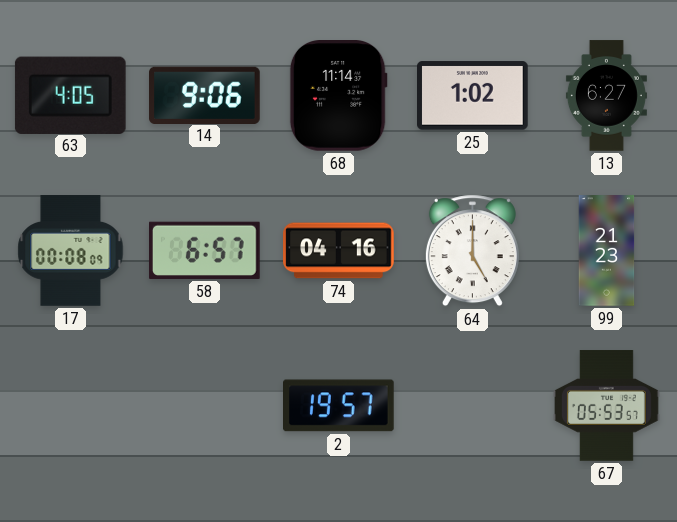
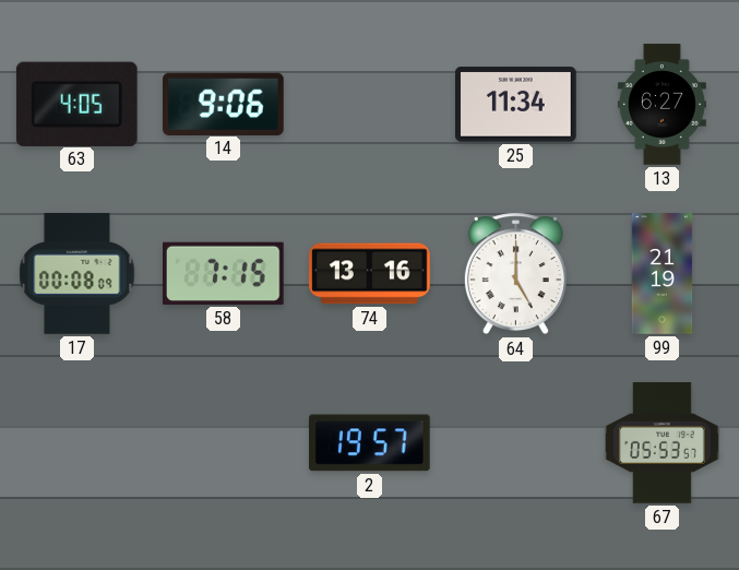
68: 11:14 -> none (338, 96)
25: 1:02 -> 11:34 (516, 105)
58: 6:57 -> 7:15 (224, 273)
74: 04:16 -> 13:16 (370, 274)
99: 21:23 -> 21:19 (663, 274)
